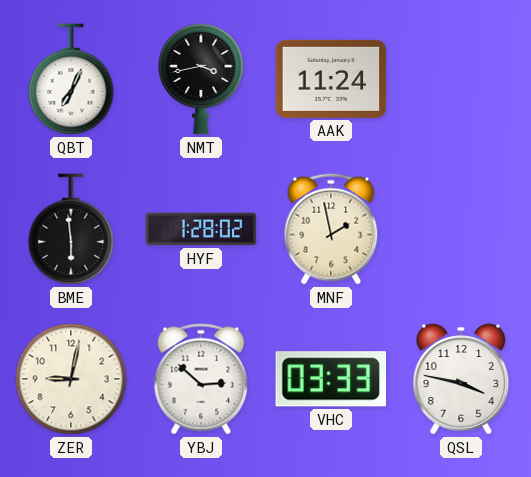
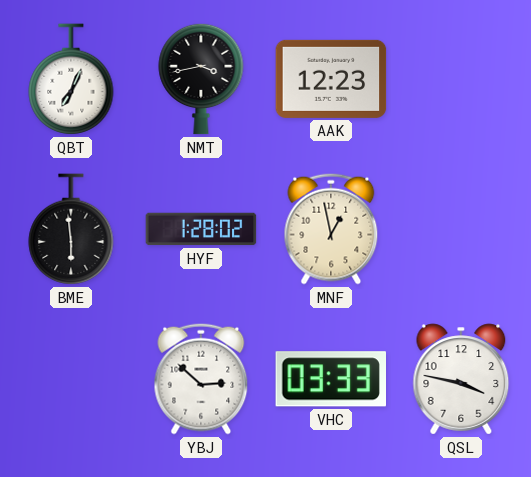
AAK: 11:24 -> 12:23 (331, 79)
MNF: 1:58 -> 12:58 (331, 229)
ZER: 9:02 -> none (71, 379)
